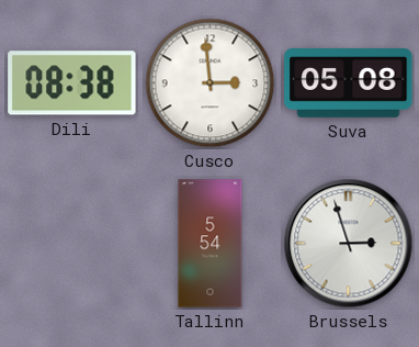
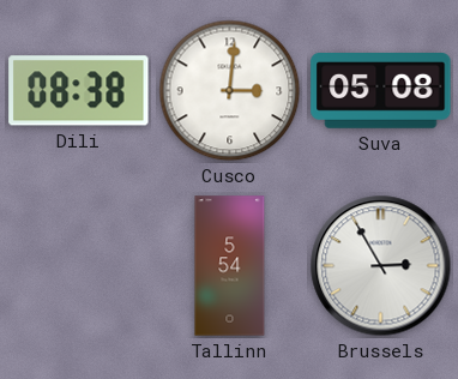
Cusco: 2:59 -> 3:01 (230, 91)
Brussels: 2:57 -> 2:55 (381, 266)
